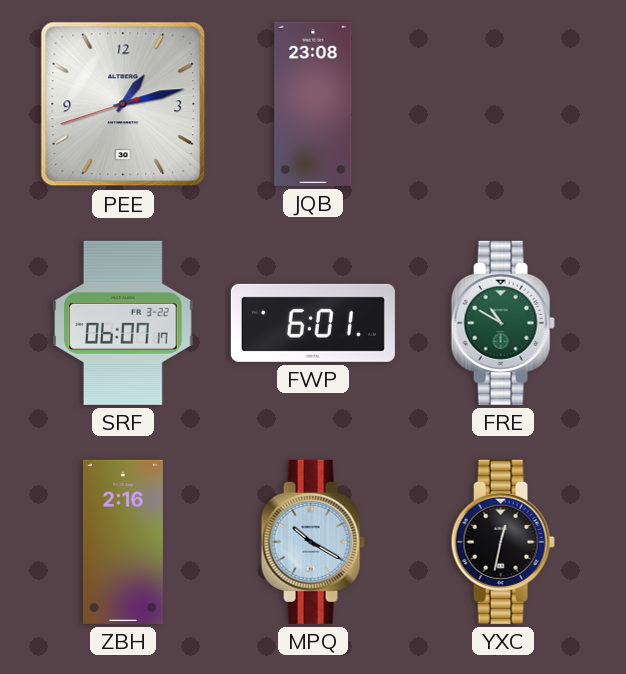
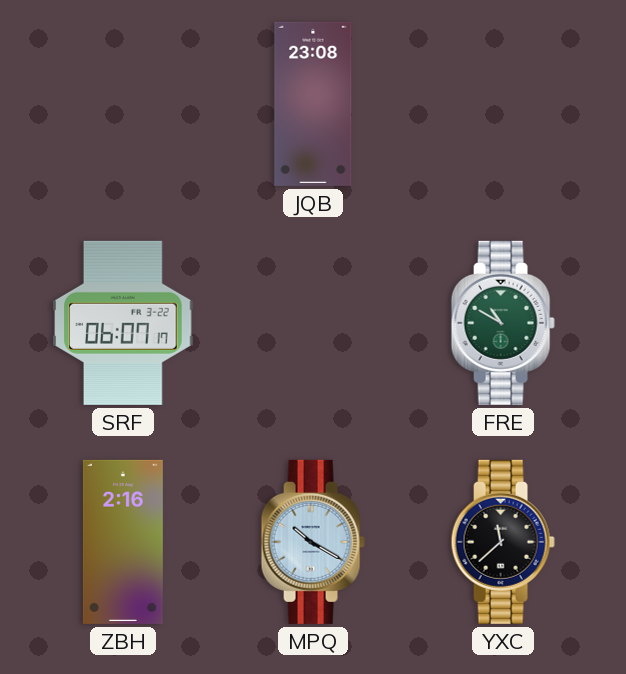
PEE: 1:12 -> none (123, 104)
FWP: 6:01 -> none (313, 323)
YXC: 12:32 -> 11:38 (503, 542)
